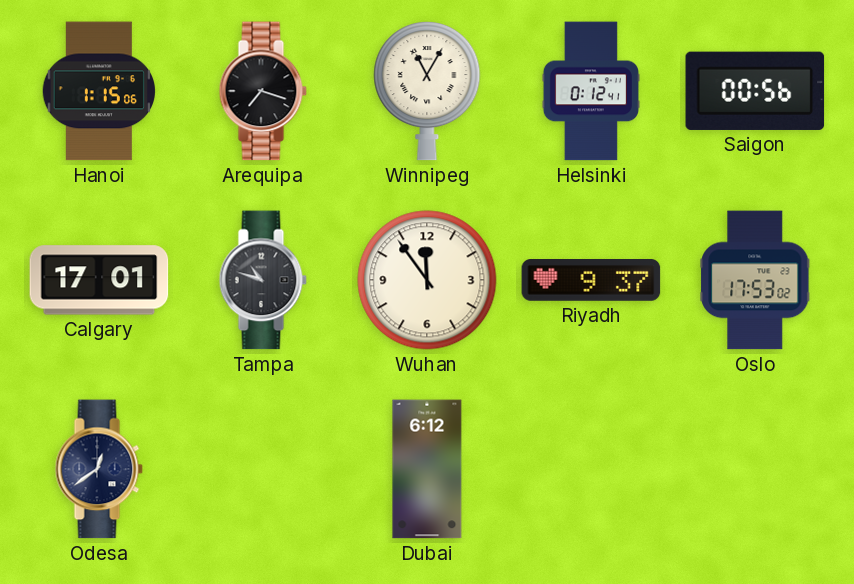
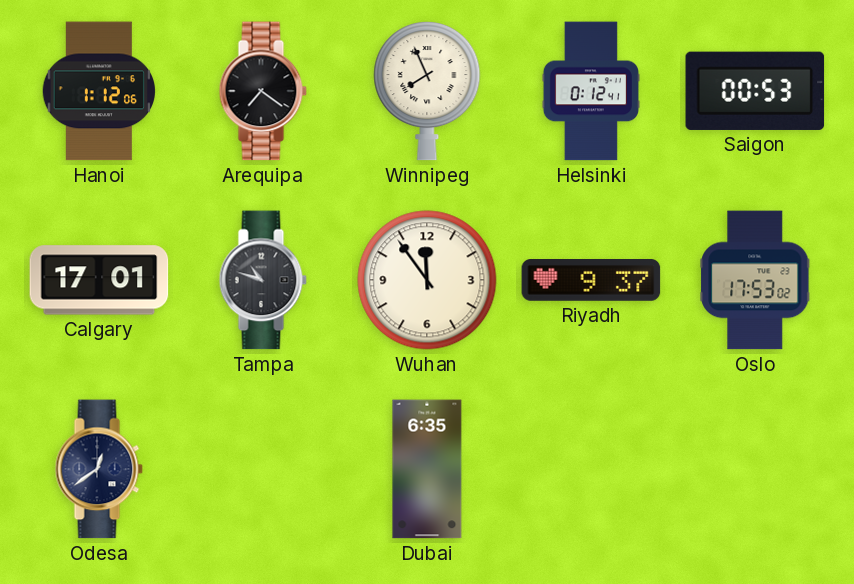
Hanoi: 1:15 -> 1:12 (98, 91)
Arequipa: 7:18 -> 7:21 (263, 91)
Winnipeg: 11:05 -> 7:56 (427, 91)
Saigon: 00:56 -> 00:53 (755, 91)
Dubai: 6:12 -> 6:35 (427, 469)
